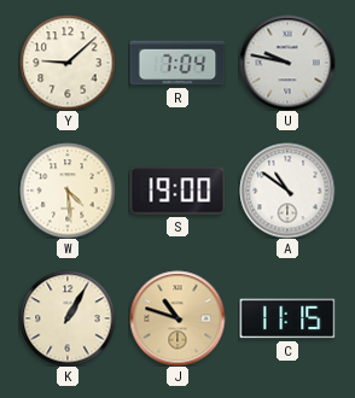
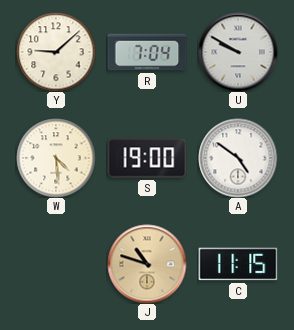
U: 9:47 -> 9:50 (238, 52)
A: 10:51 -> 4:51 (238, 158)
K: 1:05 -> none (68, 318)
